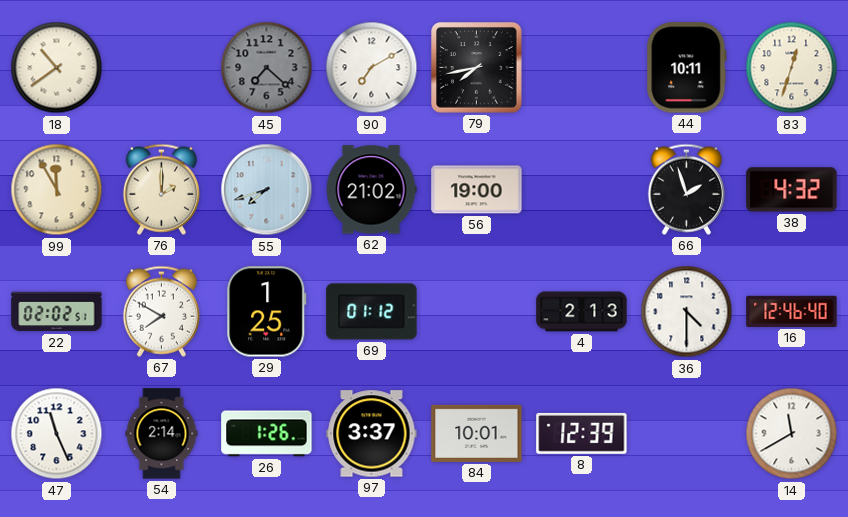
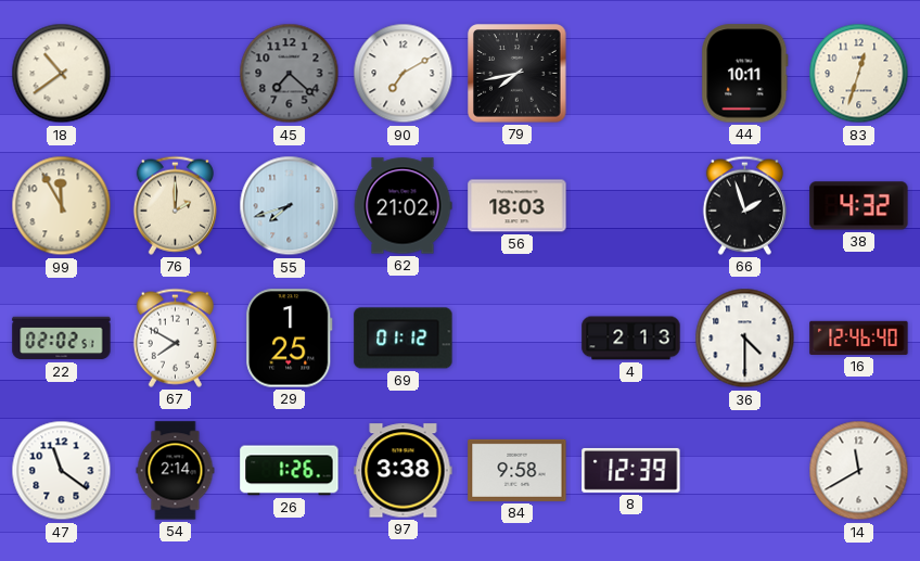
56: 19:00 -> 18:03 (517, 206)
47: 11:26 -> 11:21 (62, 471)
97: 3:37 -> 3:38 (404, 471)
84: 10:01 -> 9:58 (517, 470)
